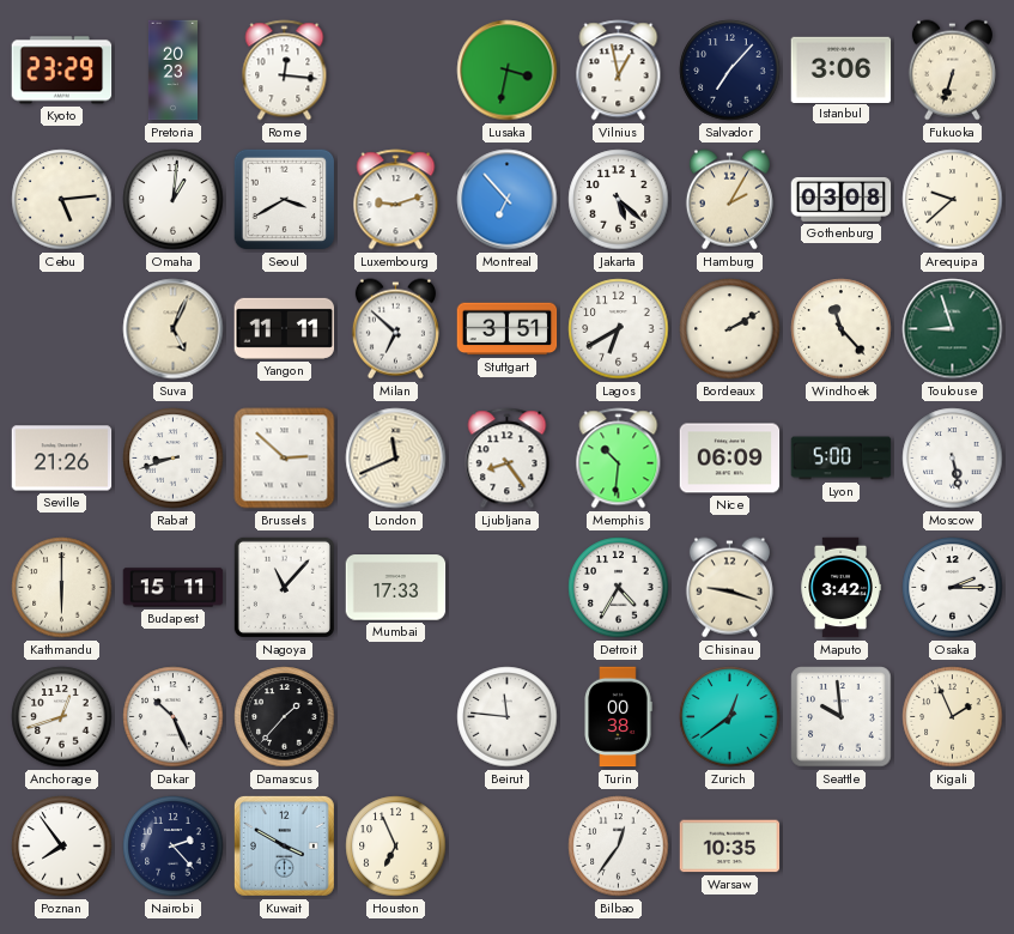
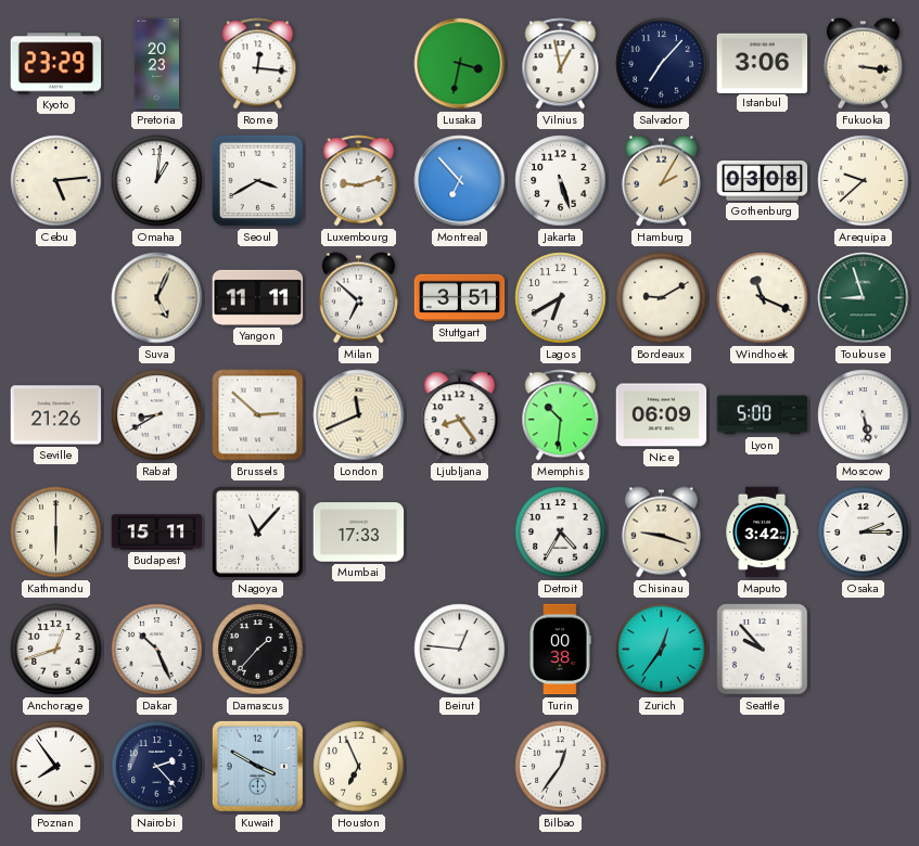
Fukuoka: 6:33 -> 3:16 (863, 64)
Jakarta: 5:22 -> 5:27 (561, 181)
Bordeaux: 2:10 -> 9:10 (662, 298)
Windhoek: 11:23 -> 11:19 (763, 298)
Rabat: 8:42 -> 8:40 (157, 415)
Beirut: 11:46 -> 12:46 (460, 650)
Zurich: 12:39 -> 12:36 (662, 650)
Seattle: 9:59 -> 9:53 (763, 650)
Kigali: 1:56 -> none (953, 717)
Warsaw: 10:35 -> none (730, 847)
